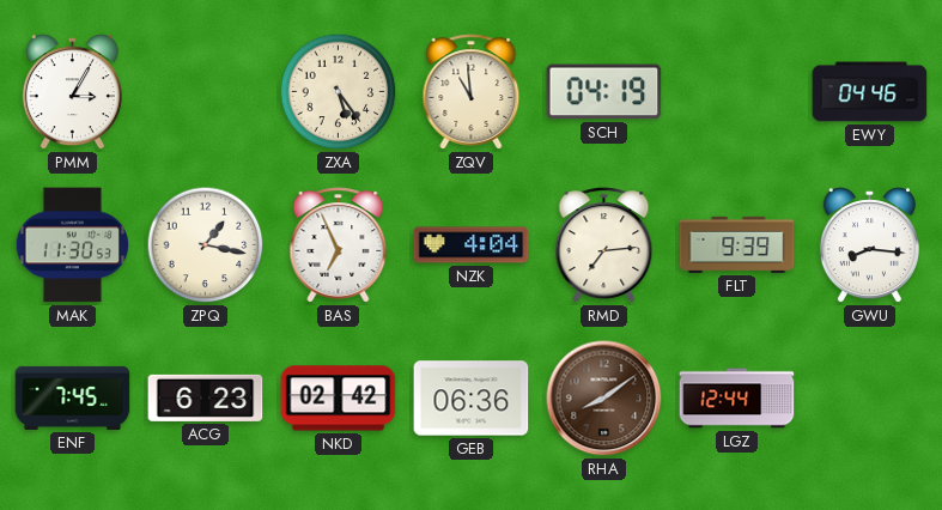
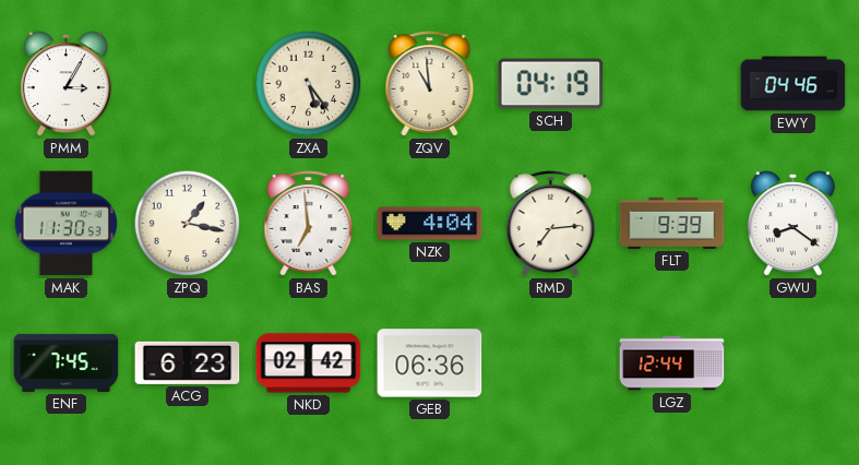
BAS: 6:56 -> 6:59 (309, 224)
GWU: 8:16 -> 8:21 (792, 224)
RHA: 8:09 -> none (604, 399)
